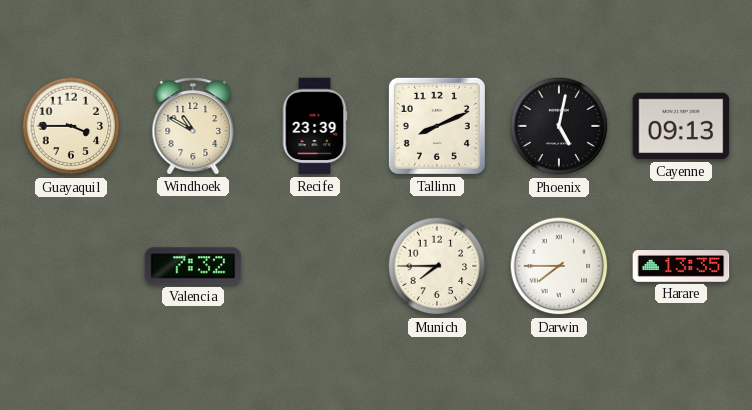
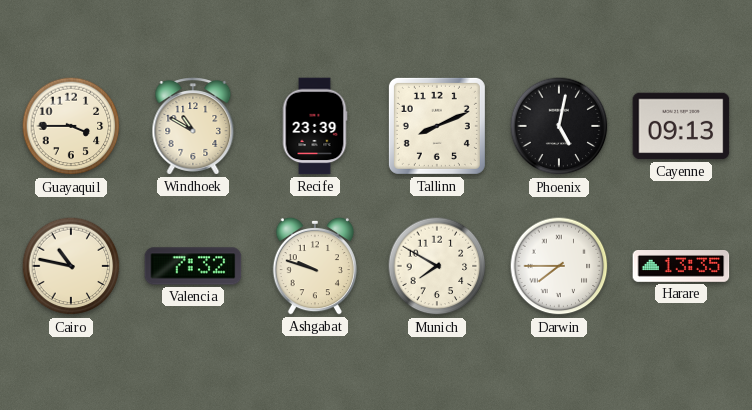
Cairo: none -> 10:47 (71, 266)
Ashgabat: none -> 9:48 (315, 266)
Munich: 7:45 -> 7:50 (437, 266)
